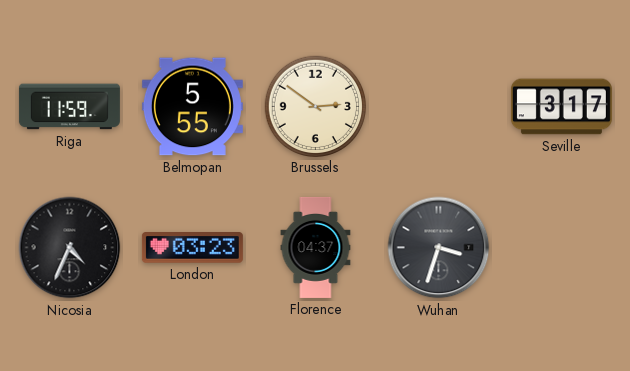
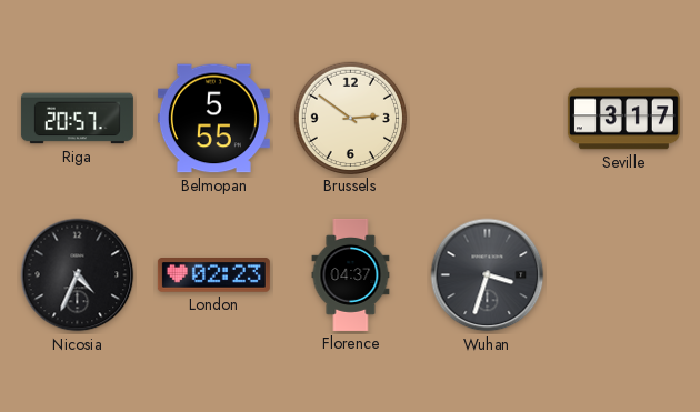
Riga: 11:59 -> 20:57 (77, 119)
London: 03:23 -> 02:23 (213, 275)
